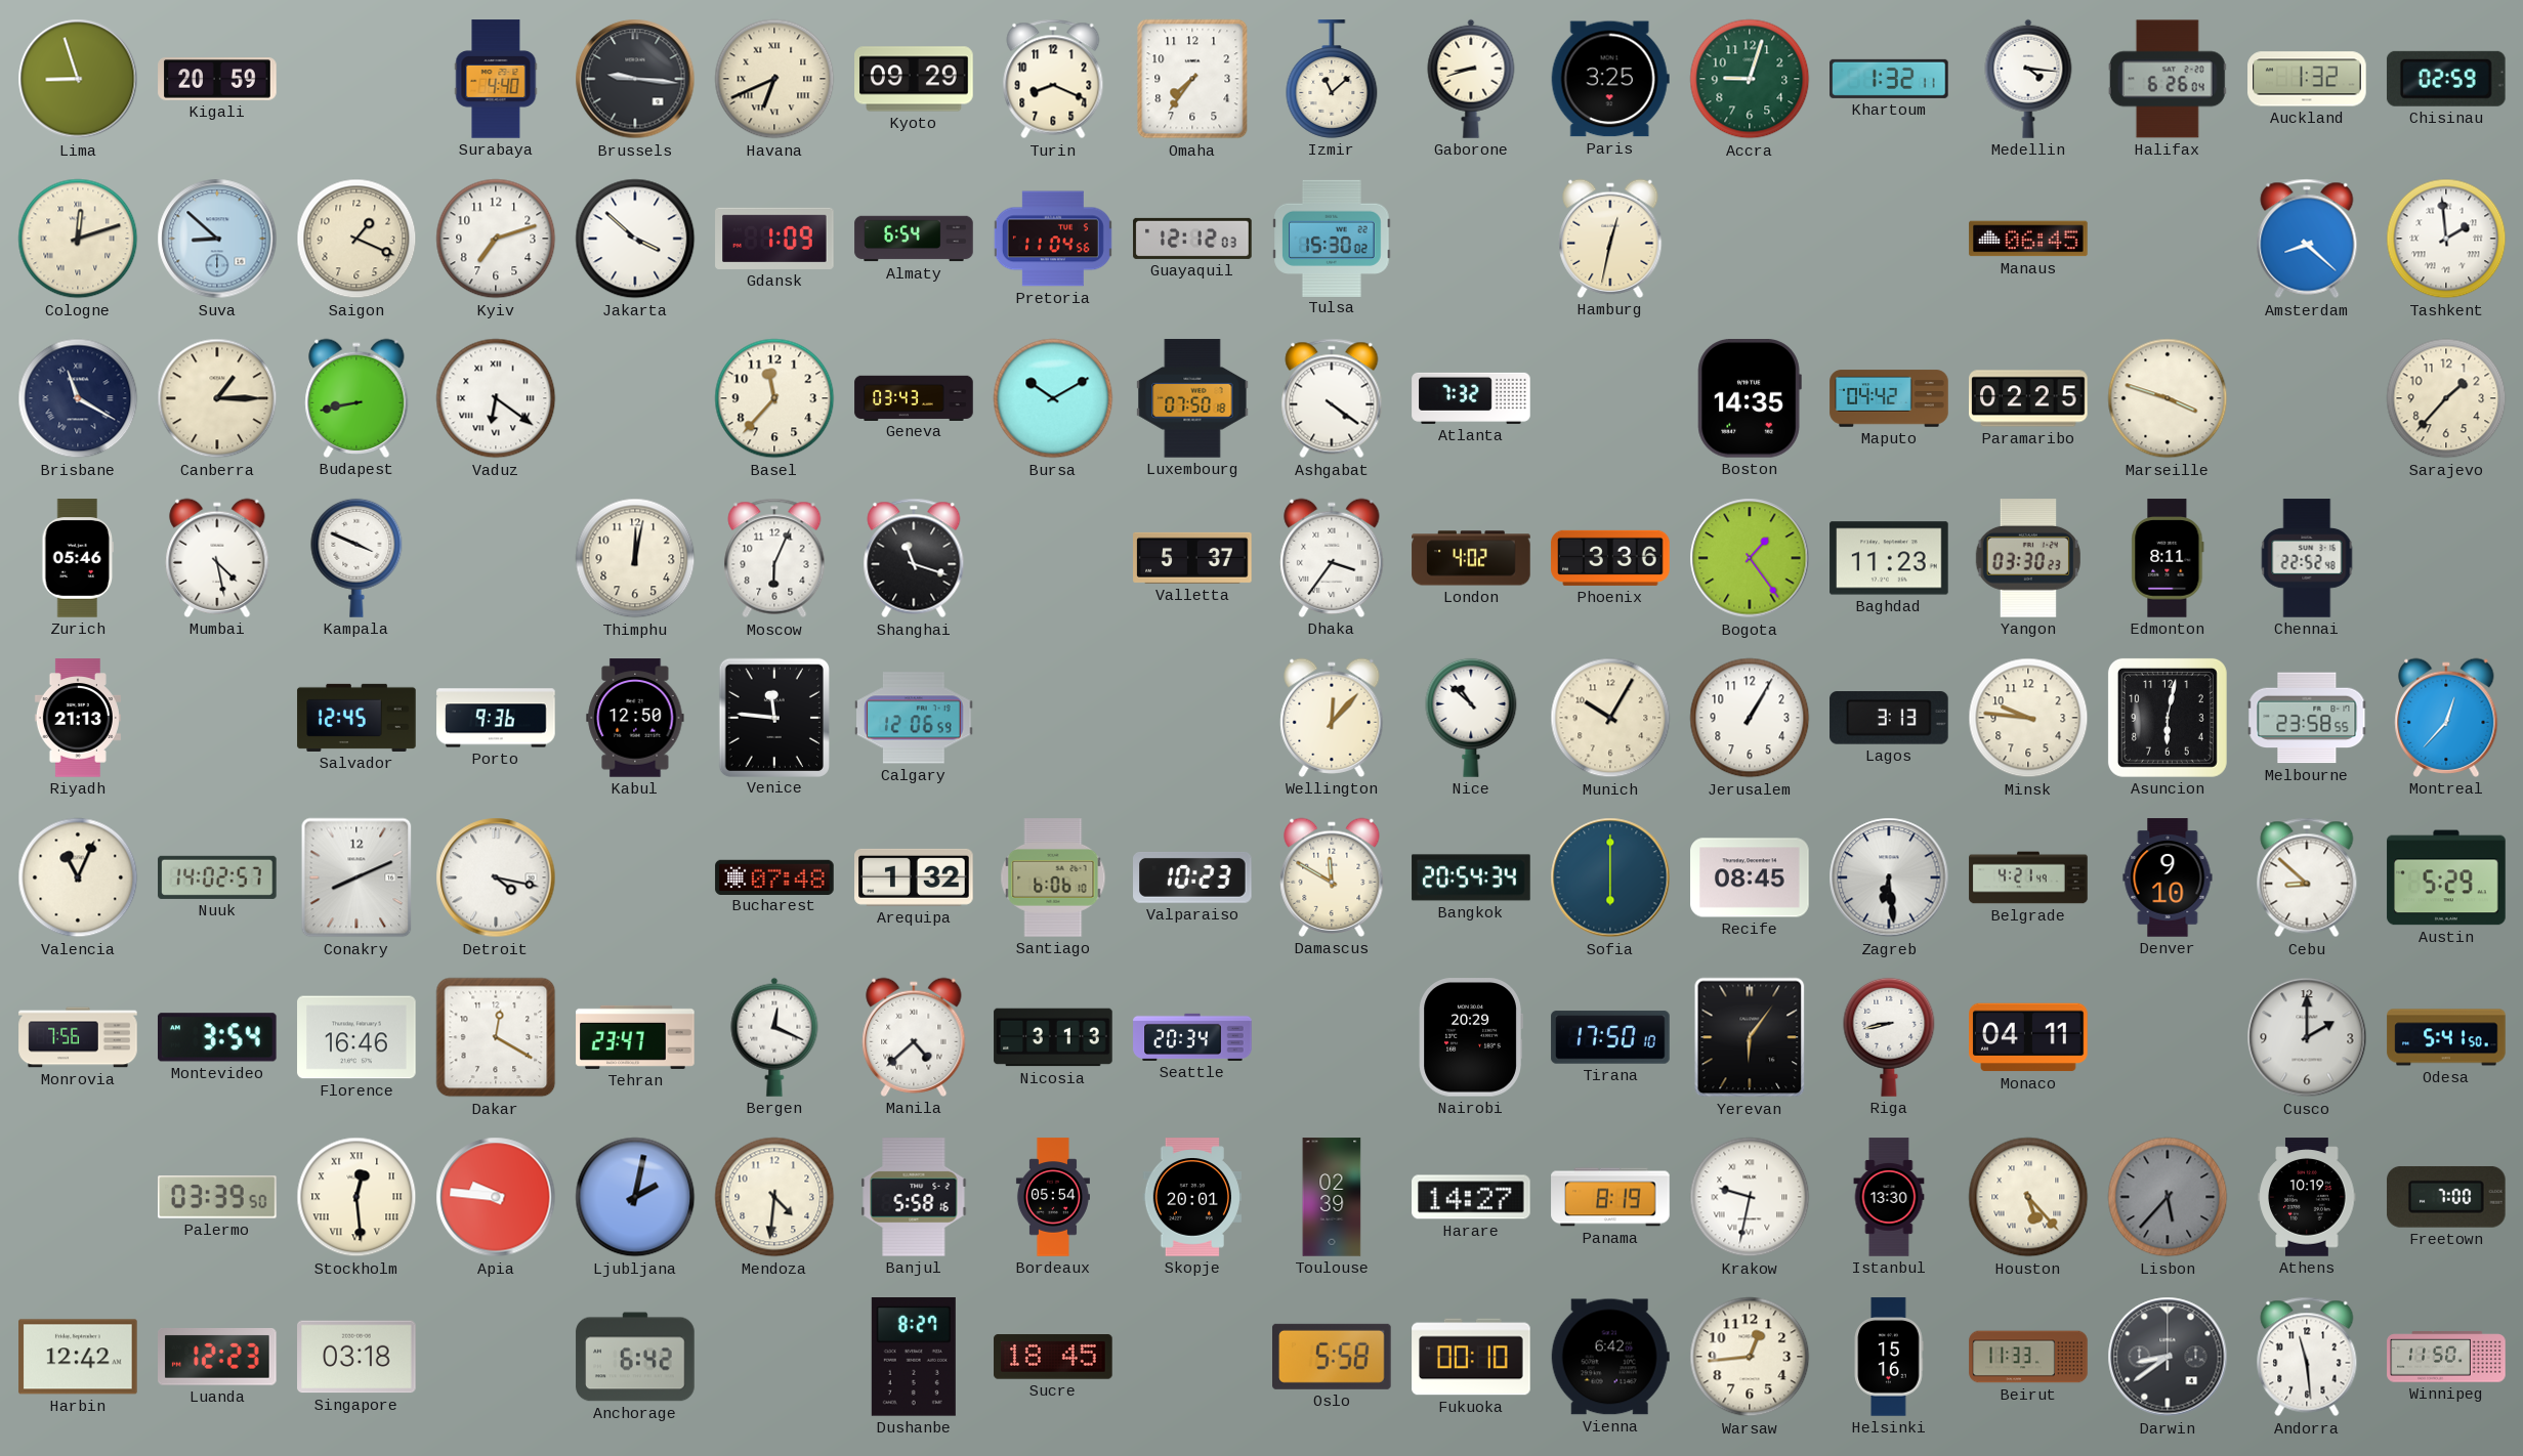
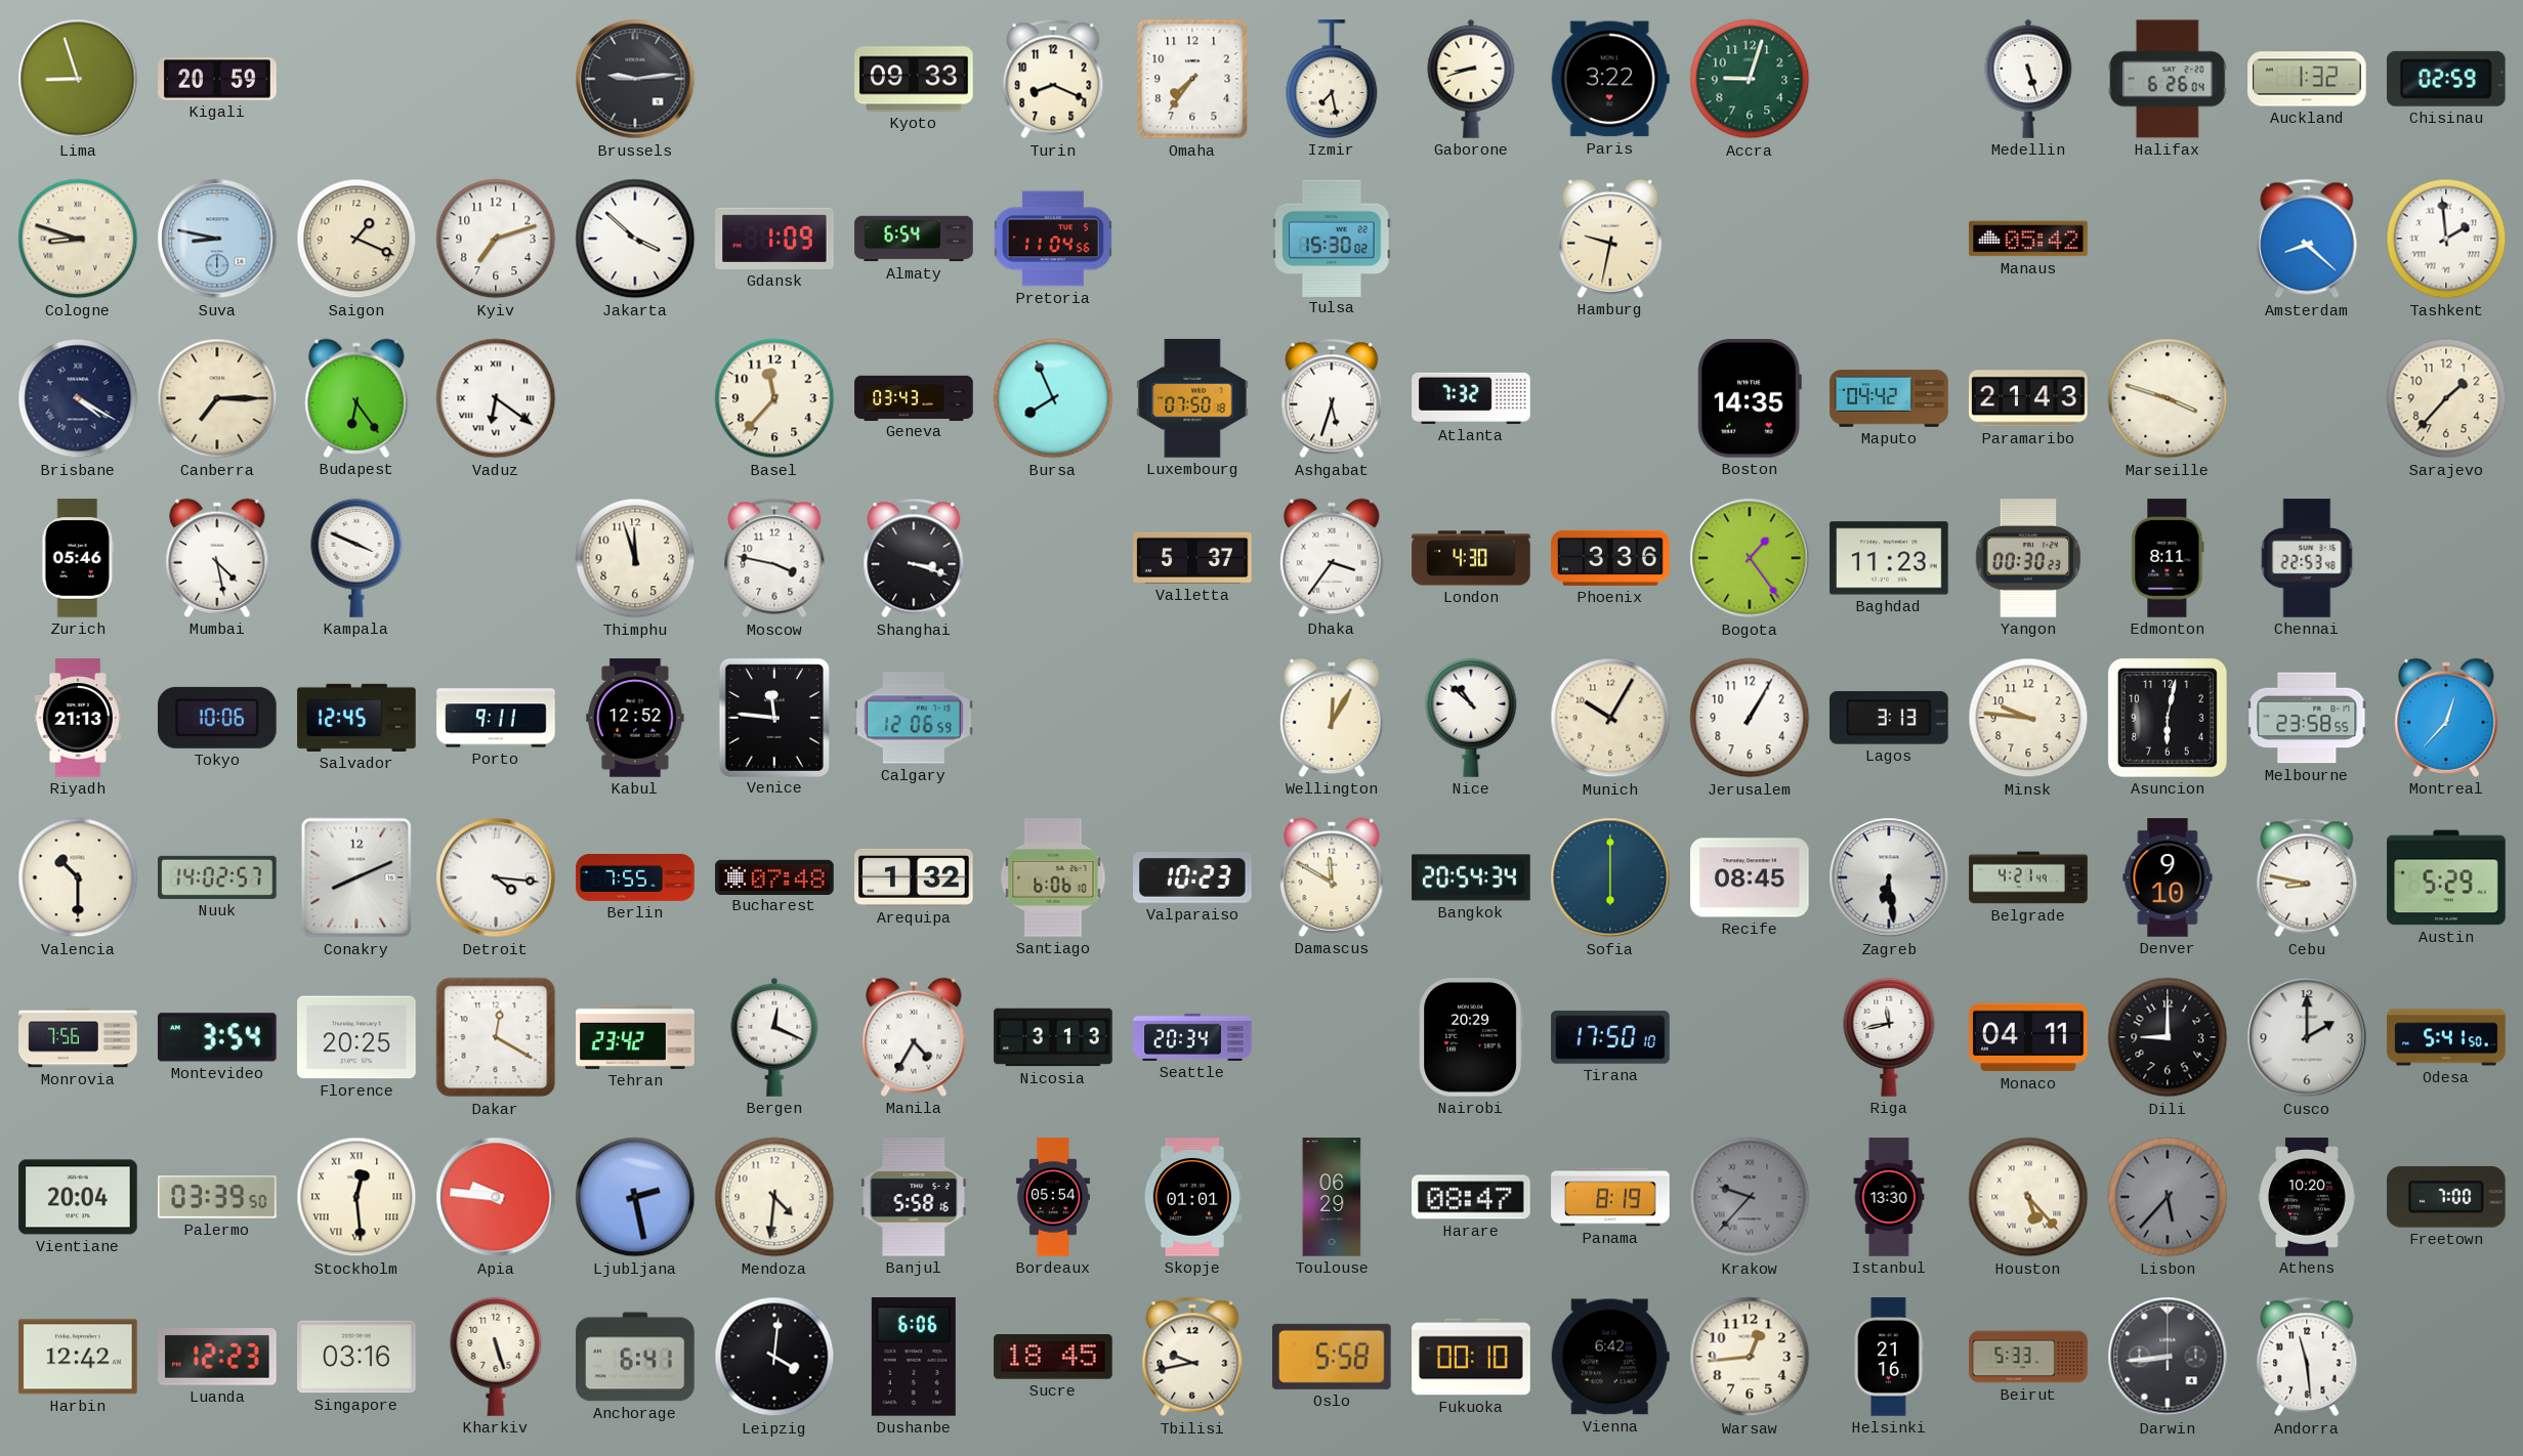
Surabaya: 4:40 -> none (496, 79)
Brussels: 9:16 -> 9:14 (635, 79)
Havana: 6:41 -> none (774, 79)
Kyoto: 09:29 -> 09:33 (914, 79)
Izmir: 11:08 -> 7:28 (1332, 79)
Paris: 3:25 -> 3:22 (1610, 79)
Khartoum: 1:32 -> none (1889, 79)
Medellin: 4:16 -> 5:27 (2028, 79)
Cologne: 12:12 -> 8:48 (78, 239)
Suva: 8:52 -> 8:47 (217, 239)
Guayaquil: 12:12 -> none (1192, 239)
Hamburg: 12:32 -> 9:32 (1610, 239)
Manaus: 06:45 -> 05:42 (2028, 239)
Brisbane: 11:20 -> 4:20 (78, 398)
Canberra: 1:15 -> 7:15 (217, 398)
Budapest: 8:43 -> 6:24 (356, 398)
Bursa: 10:10 -> 7:56 (1053, 398)
Ashgabat: 4:21 -> 5:33 (1332, 398)
Paramaribo: 02:25 -> 21:43 (2028, 398)
Thimphu: 12:02 -> 11:57 (635, 558)
Moscow: 6:04 -> 3:47 (774, 558)
Shanghai: 11:18 -> 3:18 (914, 558)
London: 4:02 -> 4:30 (1471, 558)
Yangon: 03:30 -> 00:30 (2028, 558)
Chennai: 22:52 -> 22:53 (2307, 558)
Tokyo: none -> 10:06 (218, 718)
Porto: 9:36 -> 9:11 (496, 718)
Kabul: 12:50 -> 12:52 (635, 718)
Wellington: 12:07 -> 12:05 (1332, 718)
Valencia: 11:04 -> 10:30 (78, 877)
Detroit: 4:17 -> 4:16 (496, 877)
Berlin: none -> 7:55 (635, 877)
Cebu: 8:52 -> 8:47 (2307, 877)
Florence: 16:46 -> 20:25 (356, 1037)
Tehran: 23:47 -> 23:42 (635, 1037)
Manila: 4:38 -> 4:35 (914, 1037)
Yerevan: 6:06 -> none (1750, 1037)
Riga: 8:43 -> 11:43 (1889, 1037)
Dili: none -> 9:00 (2168, 1037)
Vientiane: none -> 20:04 (78, 1197)
Ljubljana: 2:02 -> 2:28 (635, 1197)
Skopje: 20:01 -> 01:01 (1192, 1197)
Toulouse: 02:39 -> 06:29 (1332, 1197)
Harare: 14:27 -> 08:47 (1471, 1197)
Krakow: 9:32 -> 9:37 (1750, 1197)
Krakow dial: white -> grey (1750, 1197)
Athens: 10:19 -> 10:20 (2307, 1197)
Singapore: 03:18 -> 03:16 (356, 1357)
Kharkiv: none -> 5:27 (496, 1357)
Anchorage: 6:42 -> 6:41 (635, 1357)
Leipzig: none -> 4:01 (774, 1357)
Dushanbe: 8:27 -> 6:06 (914, 1358)
Tbilisi: none -> 9:43 (1192, 1357)
Helsinki: 15:16 -> 21:16 (1889, 1357)
Beirut: 11:33 -> 5:33 (2028, 1357)
Darwin: 8:39 -> 8:44 (2168, 1357)
Winnipeg: 11:50 -> none (2446, 1357)
